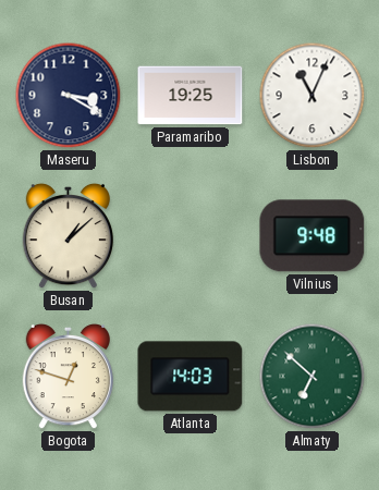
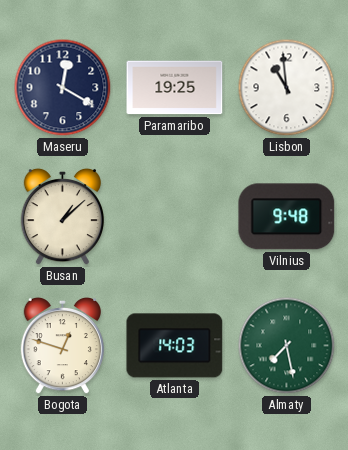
Maseru: 3:20 -> 12:20 (63, 88)
Lisbon: 11:04 -> 10:59 (287, 88)
Almaty: 6:52 -> 7:28 (287, 346)
